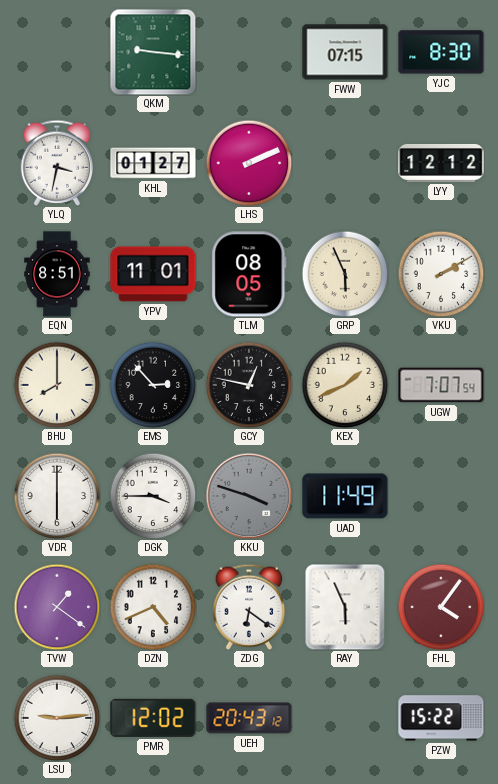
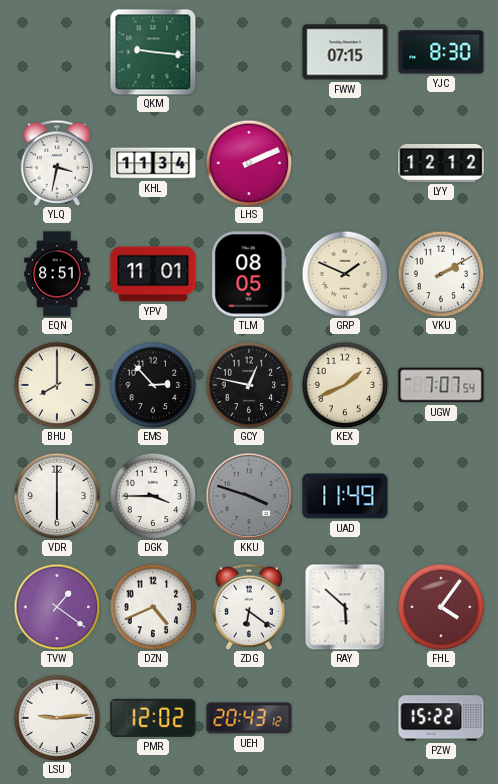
KHL: 01:27 -> 11:34 (153, 163)
GRP: 5:56 -> 1:49 (345, 274)
RAY: 5:56 -> 5:52 (345, 607)
